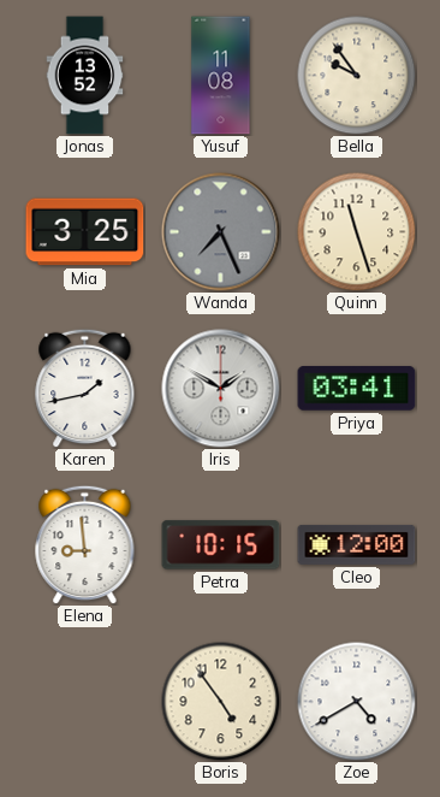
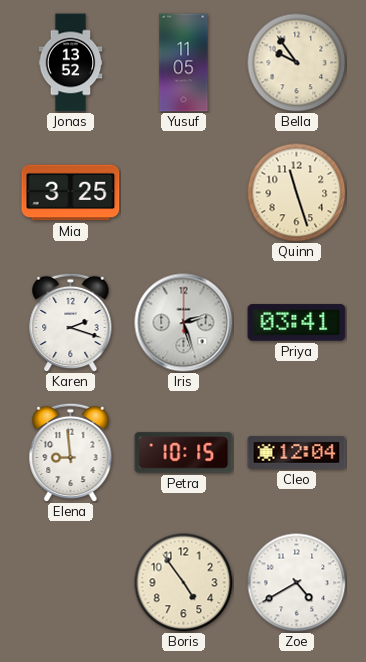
Yusuf: 11:08 -> 11:05 (184, 63)
Wanda: 7:26 -> none (221, 232)
Karen: 1:43 -> 2:18 (71, 322)
Iris: 1:50 -> 2:27 (184, 323)
Cleo: 12:00 -> 12:04 (297, 452)
